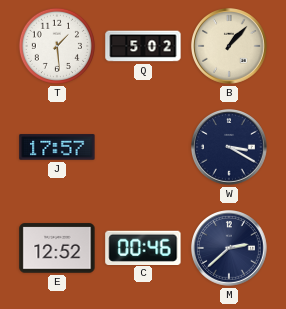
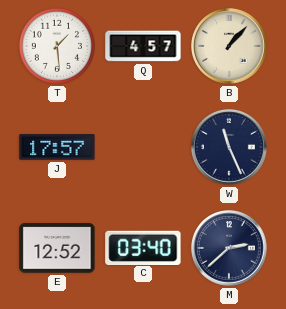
Q: 5:02 -> 4:57 (143, 46)
W: 3:20 -> 11:26 (230, 148)
C: 00:46 -> 03:40 (143, 247)
